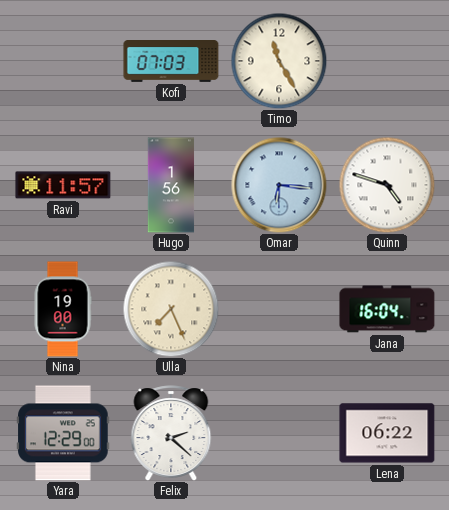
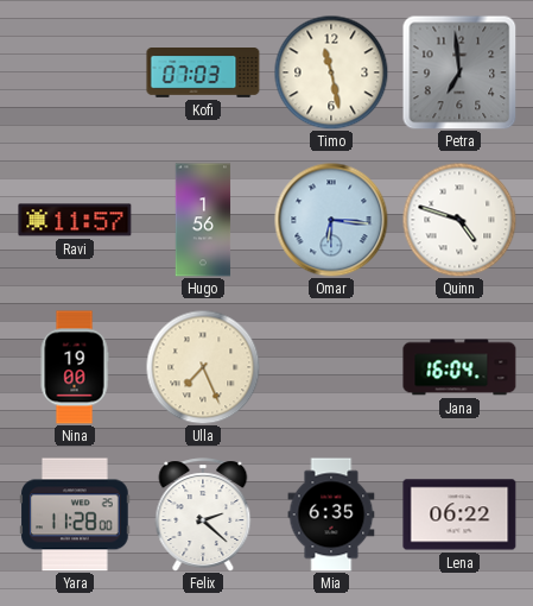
Timo: 11:25 -> 11:28 (331, 72)
Petra: none -> 6:59 (459, 72)
Yara: 12:29 -> 11:28 (75, 515)
Mia: none -> 6:35 (331, 515)
